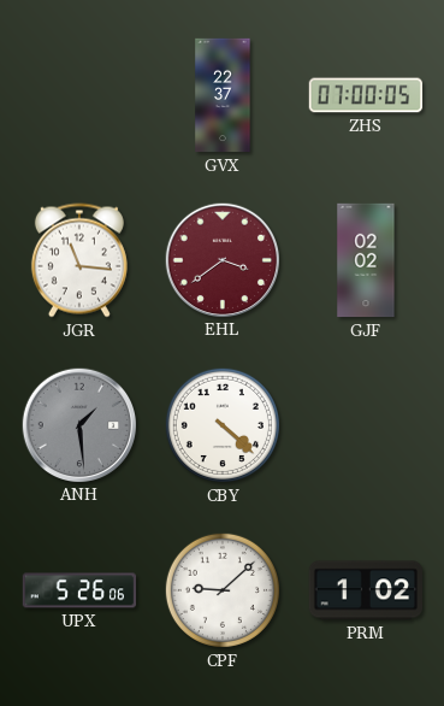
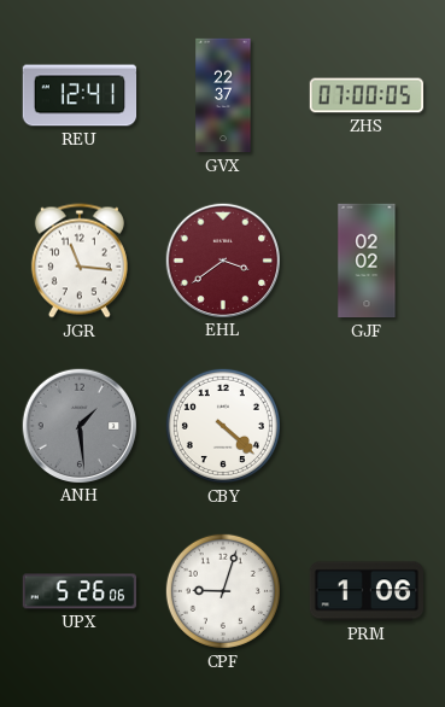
REU: none -> 12:41 (80, 95)
CPF: 9:08 -> 9:03 (223, 591)
PRM: 1:02 -> 1:06 (365, 591)
